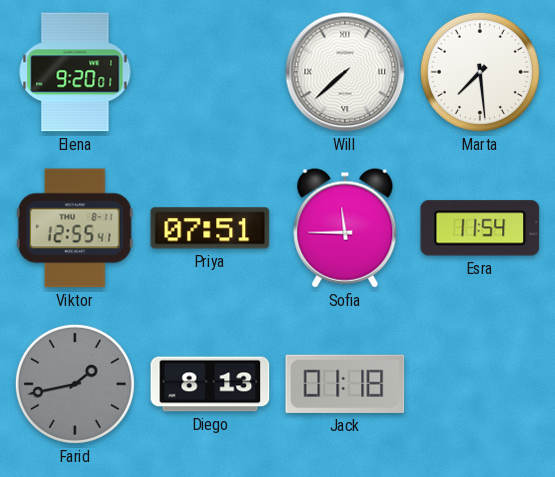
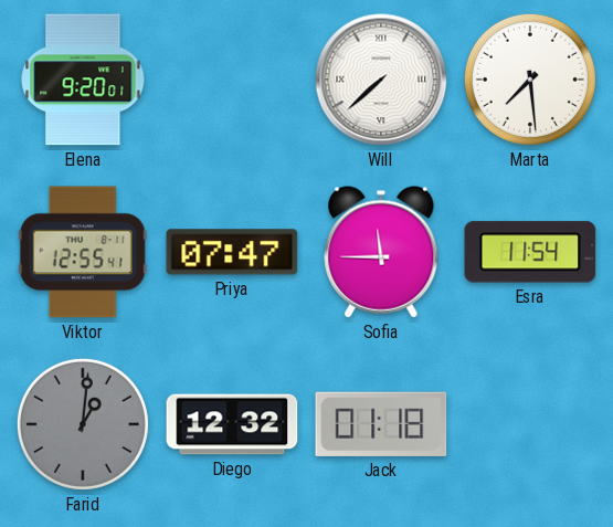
Priya: 07:51 -> 07:47 (232, 252)
Farid: 1:43 -> 1:01 (83, 424)
Diego: 8:13 -> 12:32 (232, 424)
